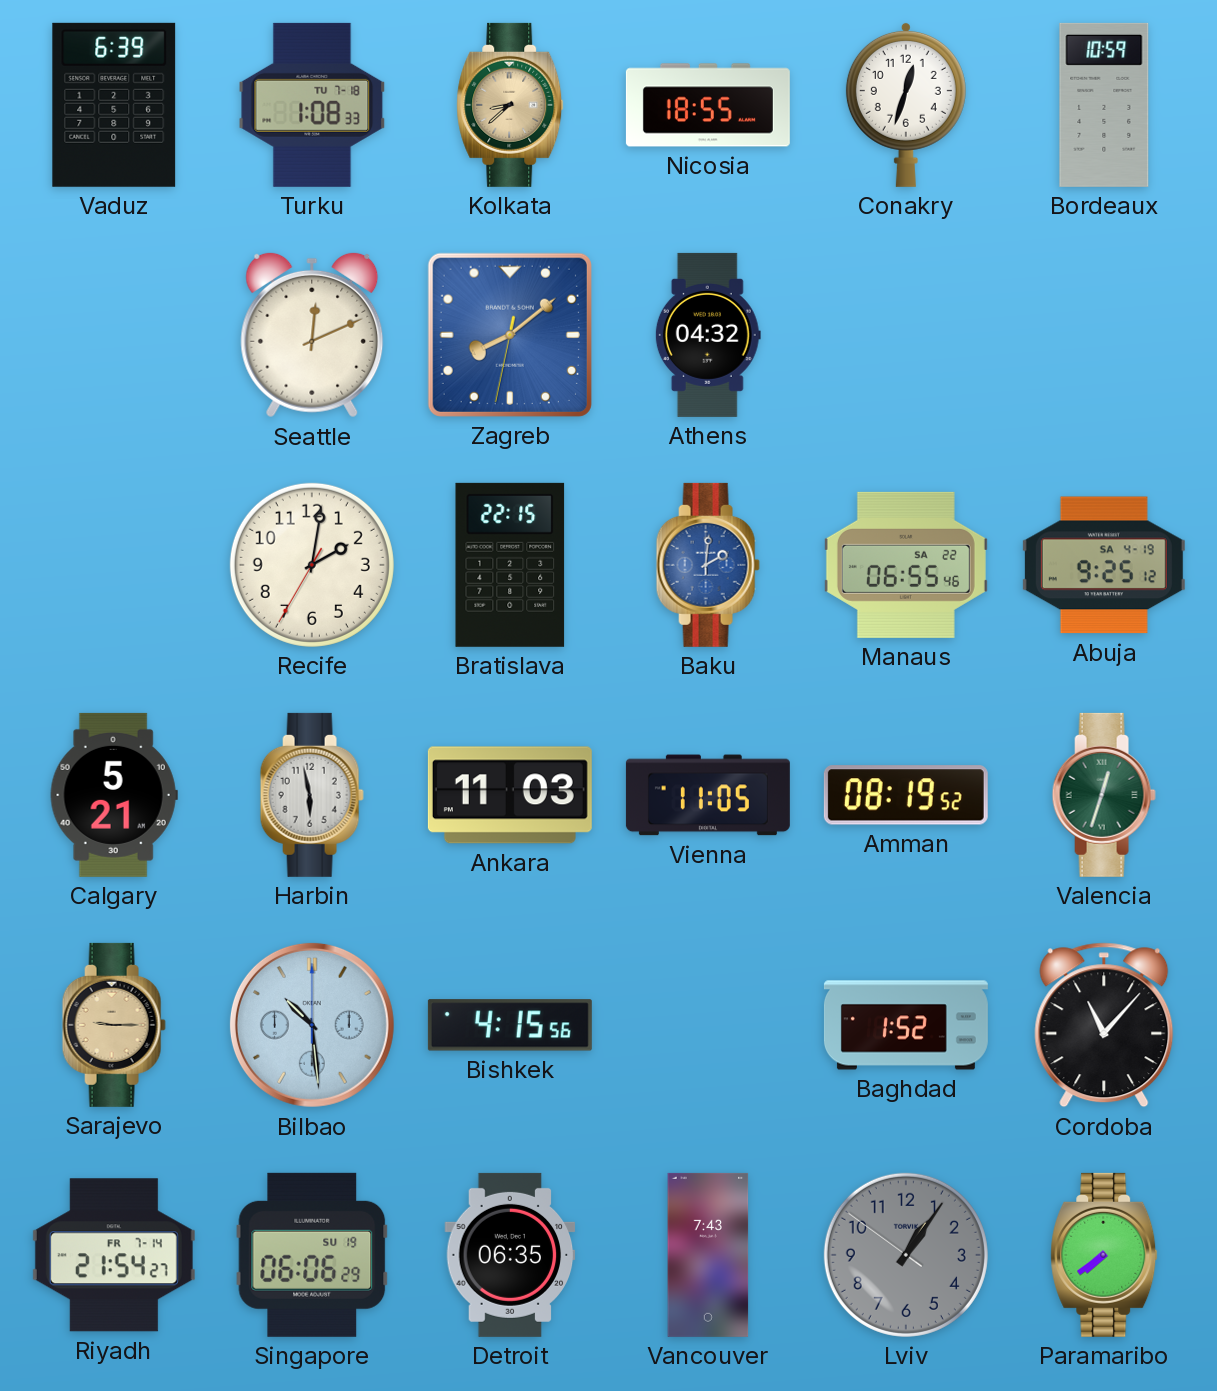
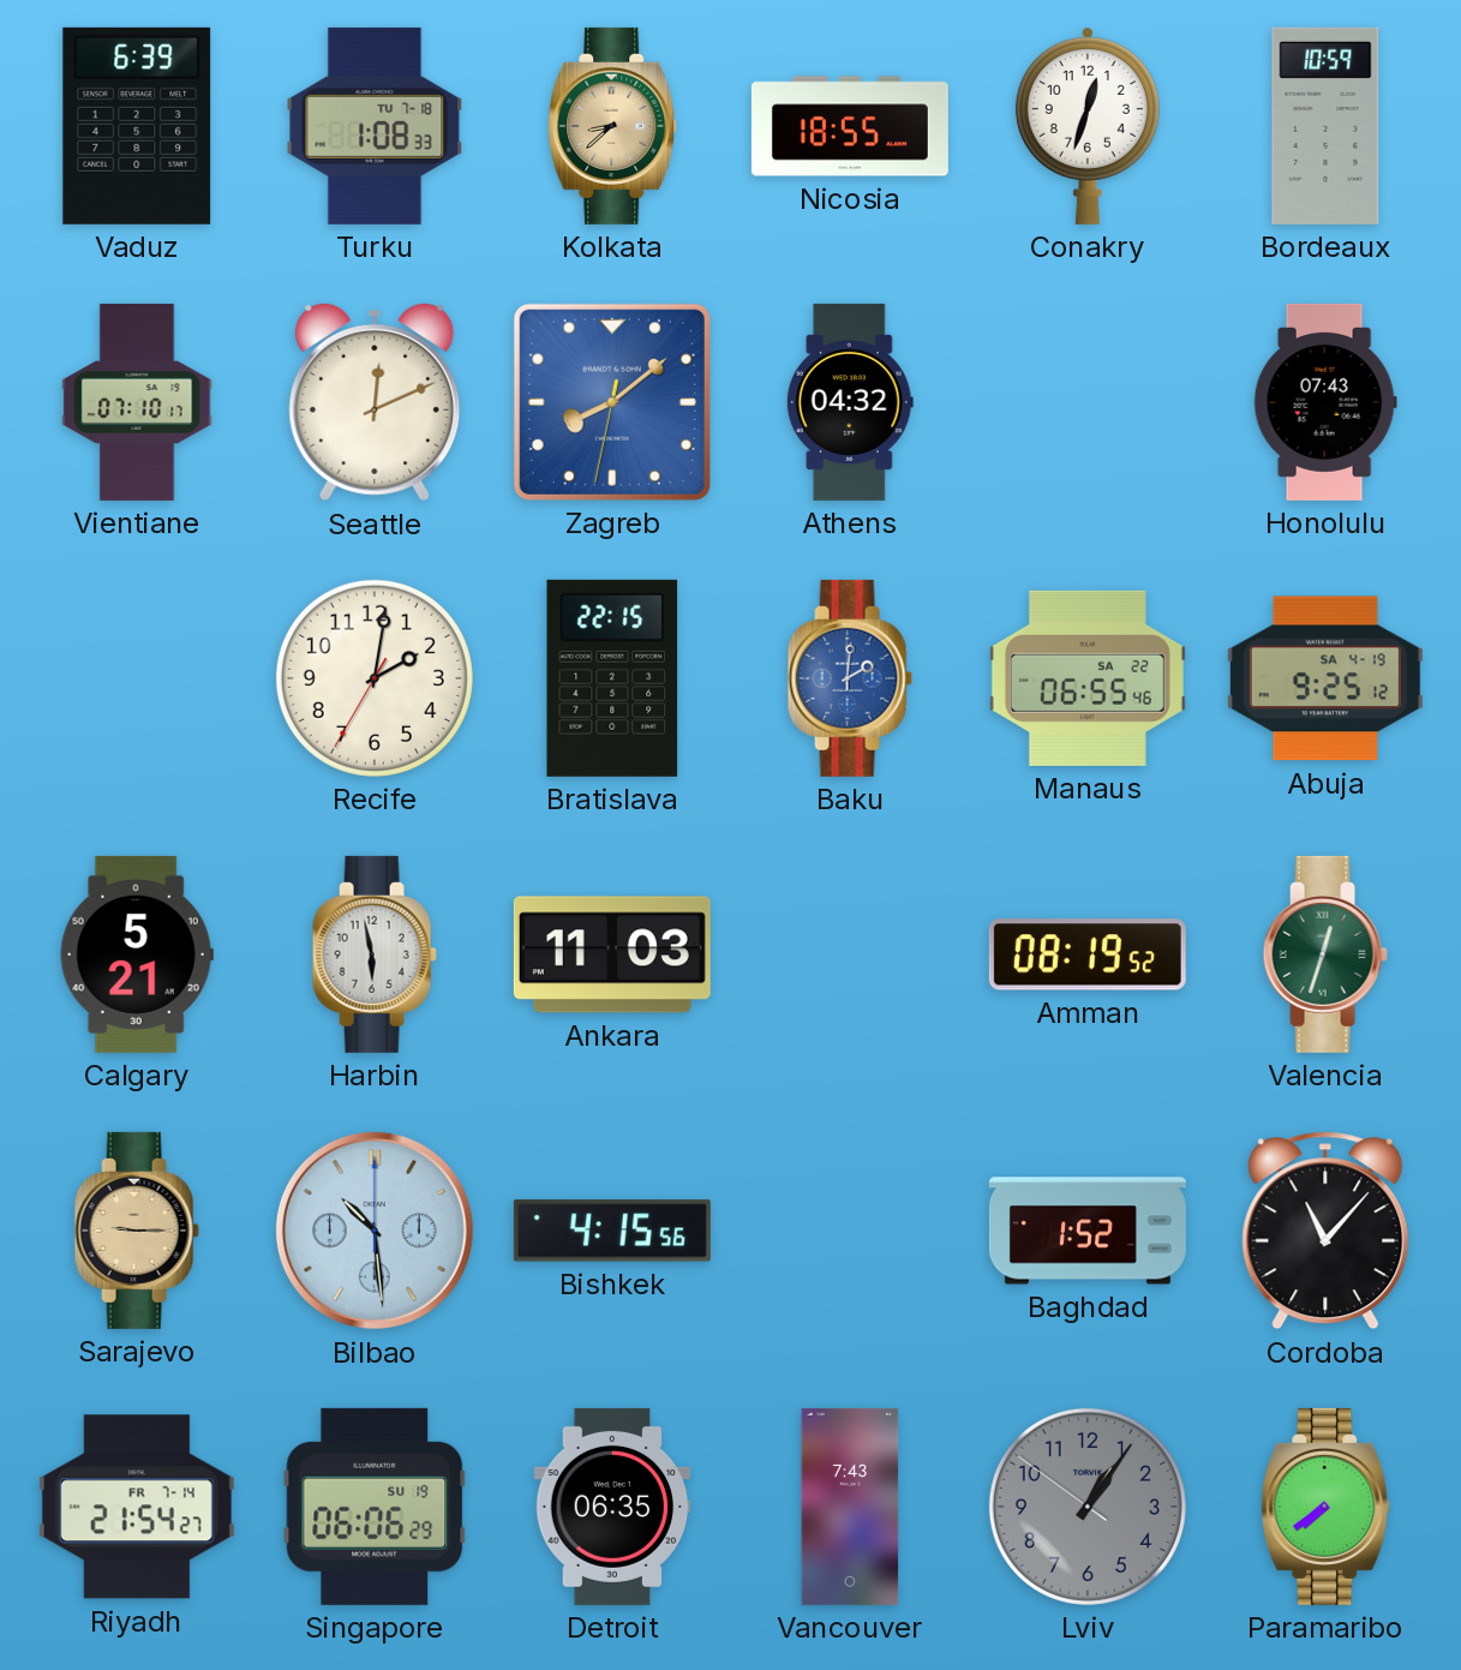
Vientiane: none -> 07:10 (137, 402)
Honolulu: none -> 07:43 (1325, 402)
Vienna: 11:05 -> none (708, 795)
